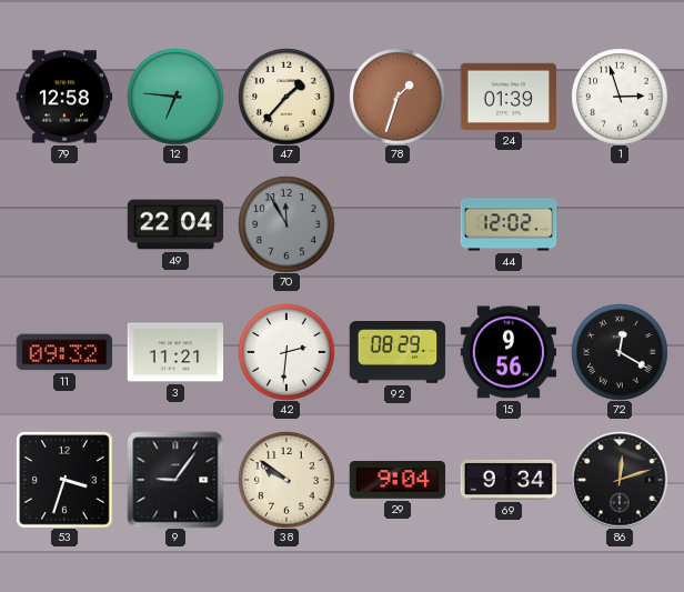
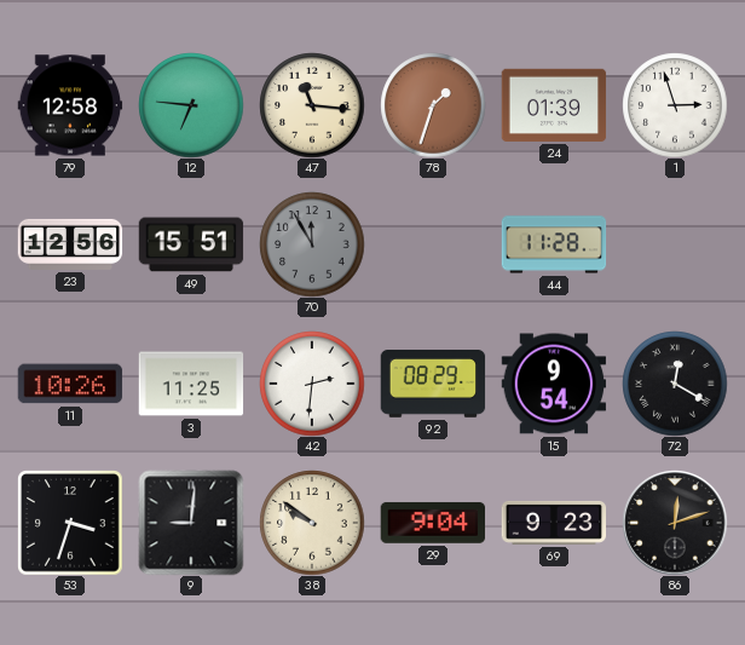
47: 1:37 -> 11:16 (312, 105)
23: none -> 12:56 (70, 244)
49: 22:04 -> 15:51 (191, 244)
44: 12:02 -> 11:28 (554, 244)
11: 09:32 -> 10:26 (70, 384)
3: 11:21 -> 11:25 (191, 384)
15: 9:56 -> 9:54 (554, 384)
9: 9:06 -> 9:01 (191, 523)
69: 9:34 -> 9:23 (554, 523)
